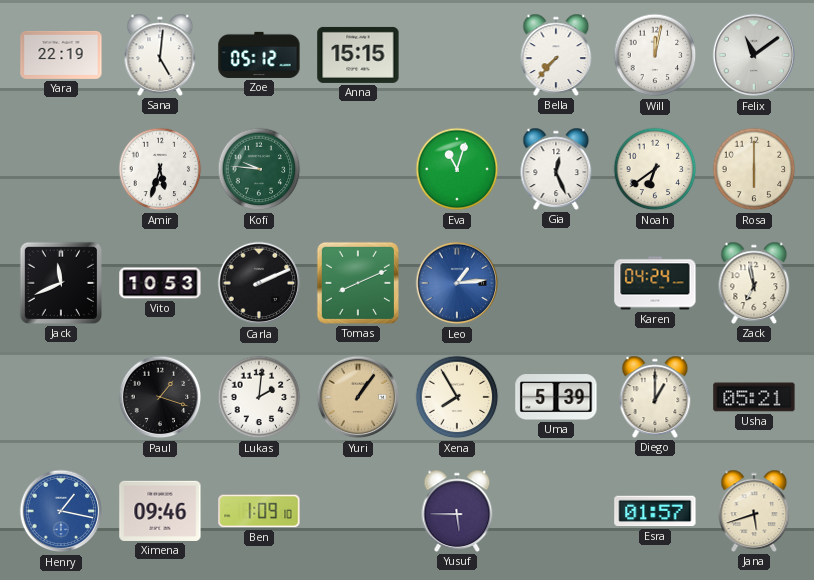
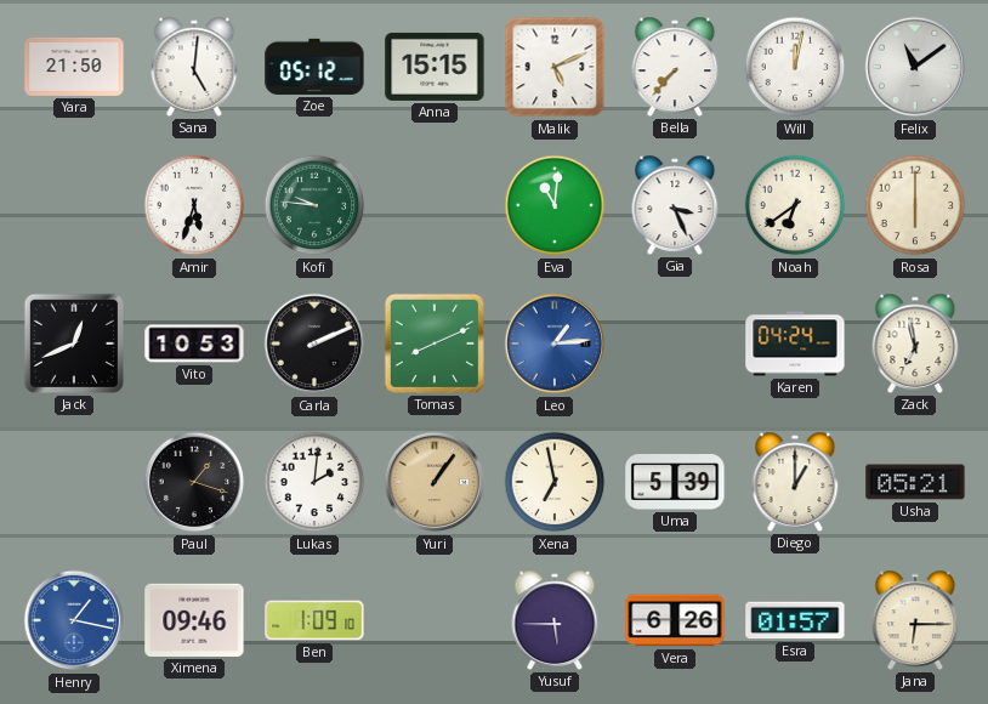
Yara: 22:19 -> 21:50 (74, 67)
Malik: none -> 5:11 (555, 67)
Eva: 11:03 -> 11:01 (555, 205)
Gia: 12:26 -> 3:26 (675, 205)
Jack: 11:41 -> 12:41 (74, 344)
Xena: 7:55 -> 6:58 (555, 482)
Vera: none -> 6:26 (675, 620)
Jana: 5:42 -> 6:15 (915, 620)
